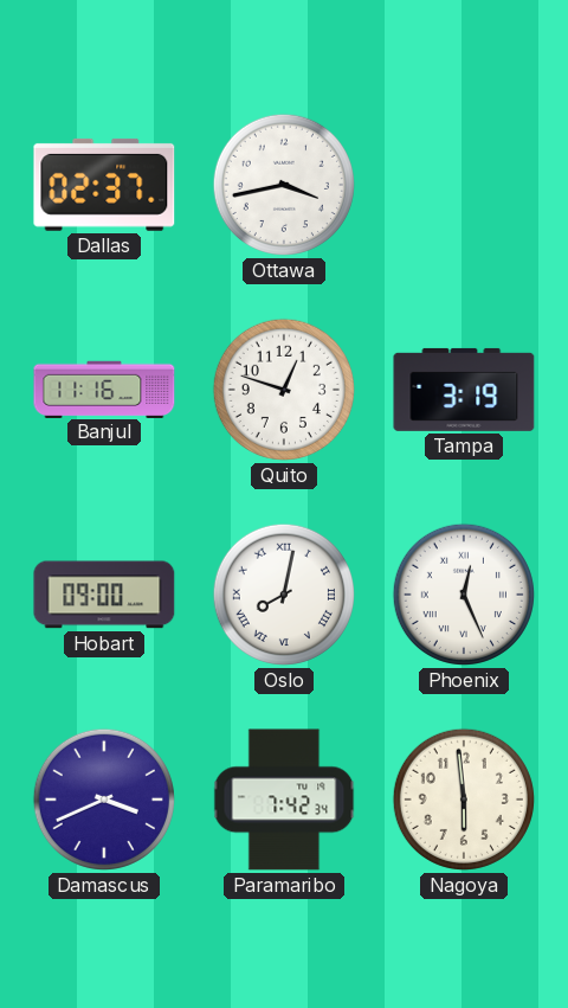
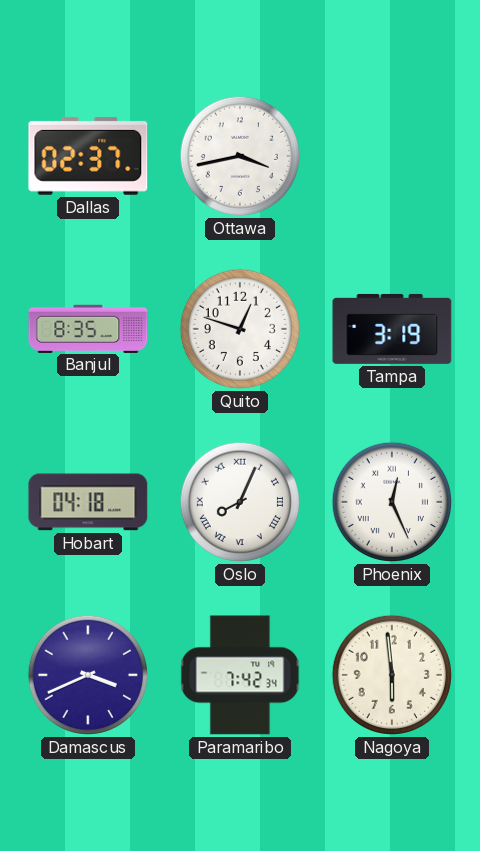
Banjul: 11:16 -> 8:35 (88, 328)
Hobart: 09:00 -> 04:18 (88, 502)
Oslo: 8:02 -> 8:04 (240, 502)
